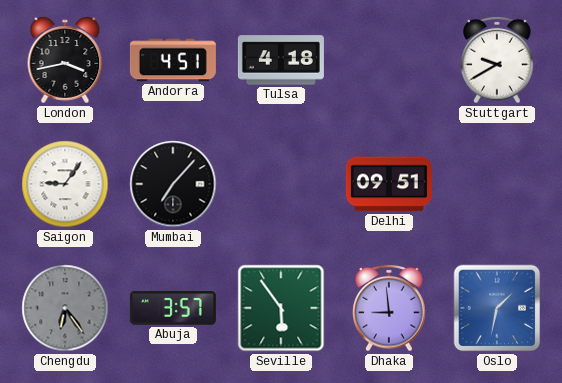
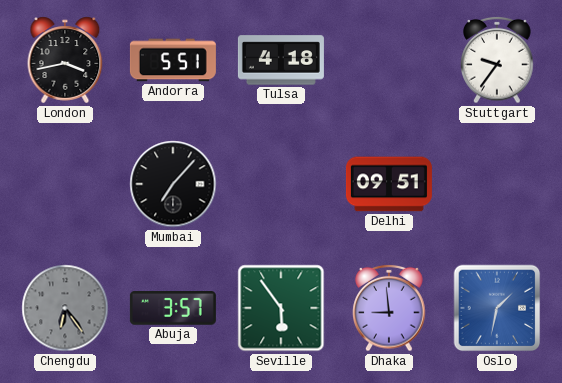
Andorra: 4:51 -> 5:51 (173, 60)
Stuttgart: 9:40 -> 9:36 (497, 60)
Saigon: 9:06 -> none (65, 184)
